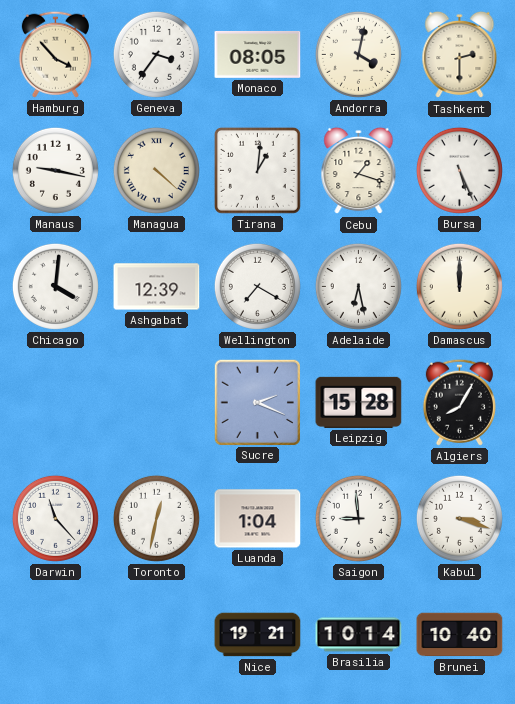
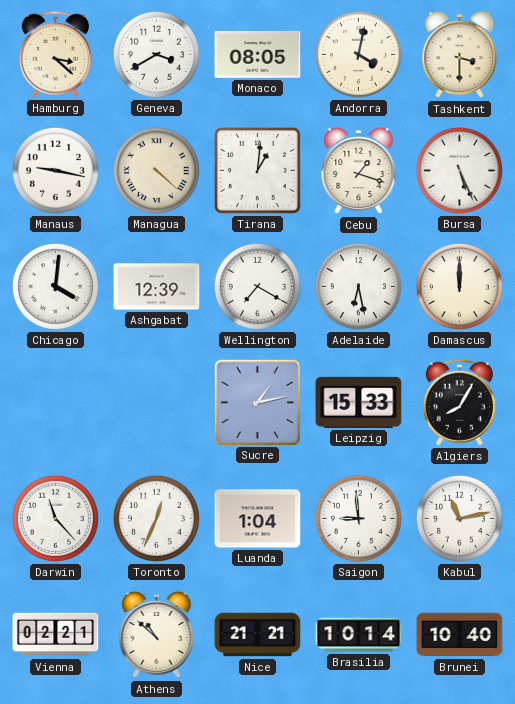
Hamburg: 3:53 -> 3:22 (55, 54)
Geneva: 3:36 -> 3:40 (156, 54)
Tashkent: 2:30 -> 3:30 (460, 55)
Sucre: 2:19 -> 1:13 (257, 402)
Leipzig: 15:28 -> 15:33 (359, 402)
Toronto: 12:32 -> 12:34 (156, 518)
Kabul: 3:18 -> 11:13 (459, 518)
Vienna: none -> 02:21 (56, 635)
Athens: none -> 10:52 (157, 635)
Nice: 19:21 -> 21:21 (258, 635)
